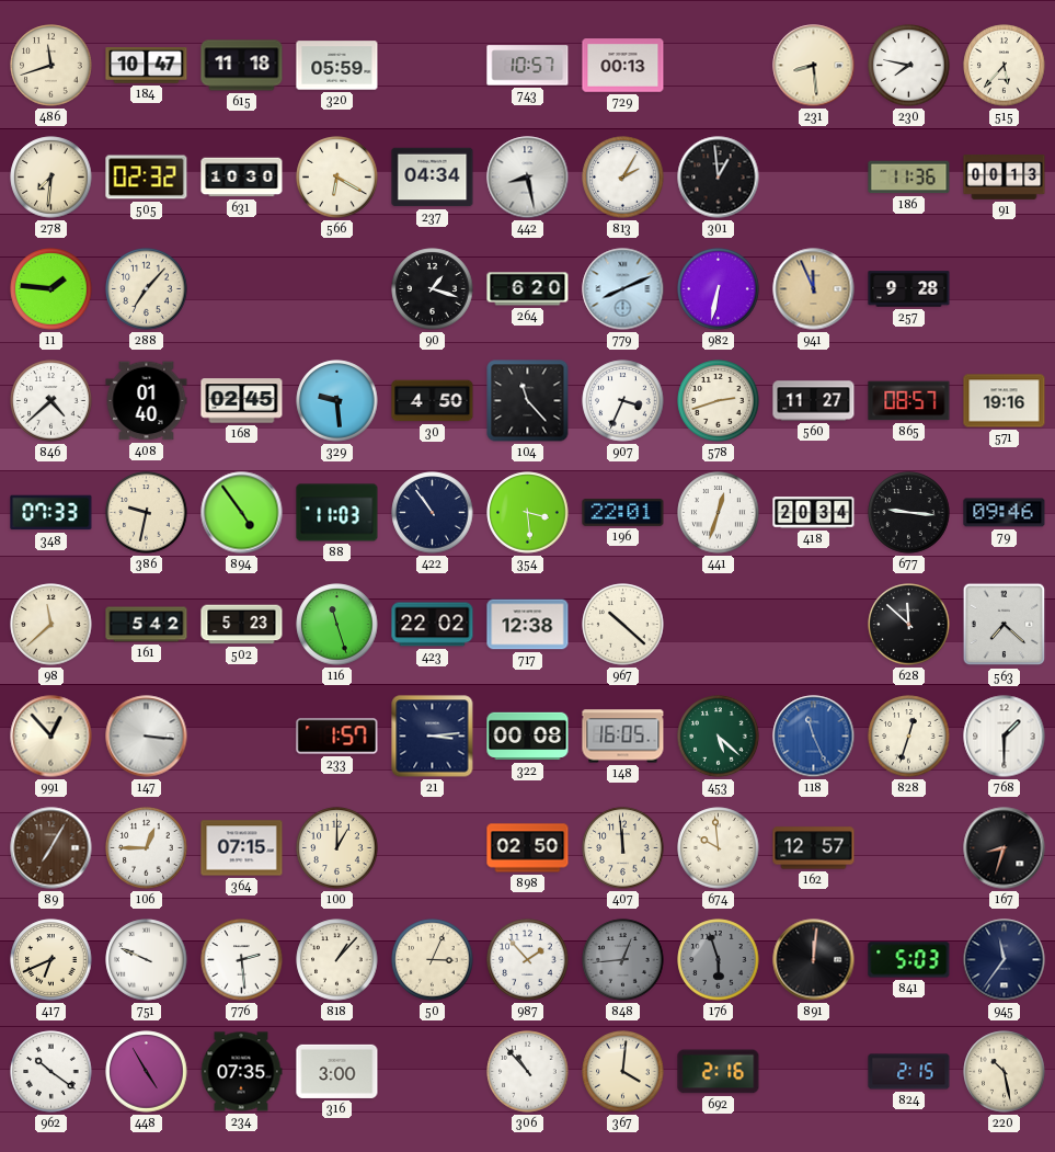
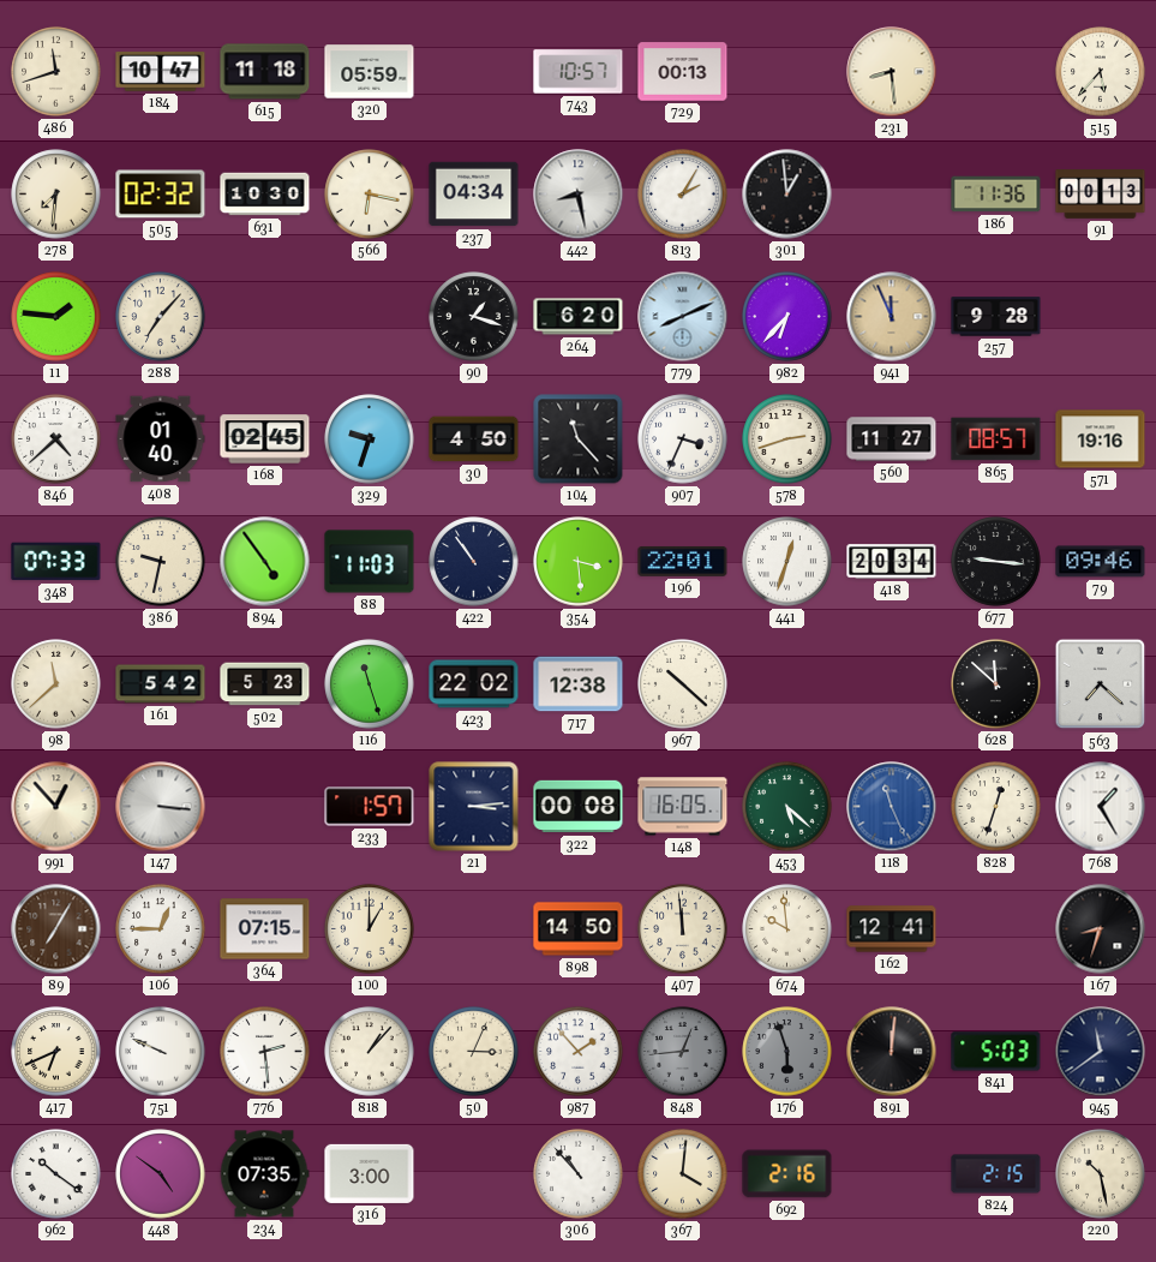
230: 7:47 -> none (909, 66)
566: 6:20 -> 6:17 (370, 195)
982: 6:32 -> 6:37 (787, 317)
329: 9:29 -> 9:33 (370, 439)
768: 1:30 -> 1:25 (1101, 807)
898: 02:50 -> 14:50 (579, 929)
162: 12:57 -> 12:41 (892, 929)
945: 11:36 -> 11:39 (1101, 1052)
448: 4:55 -> 4:51 (161, 1174)
